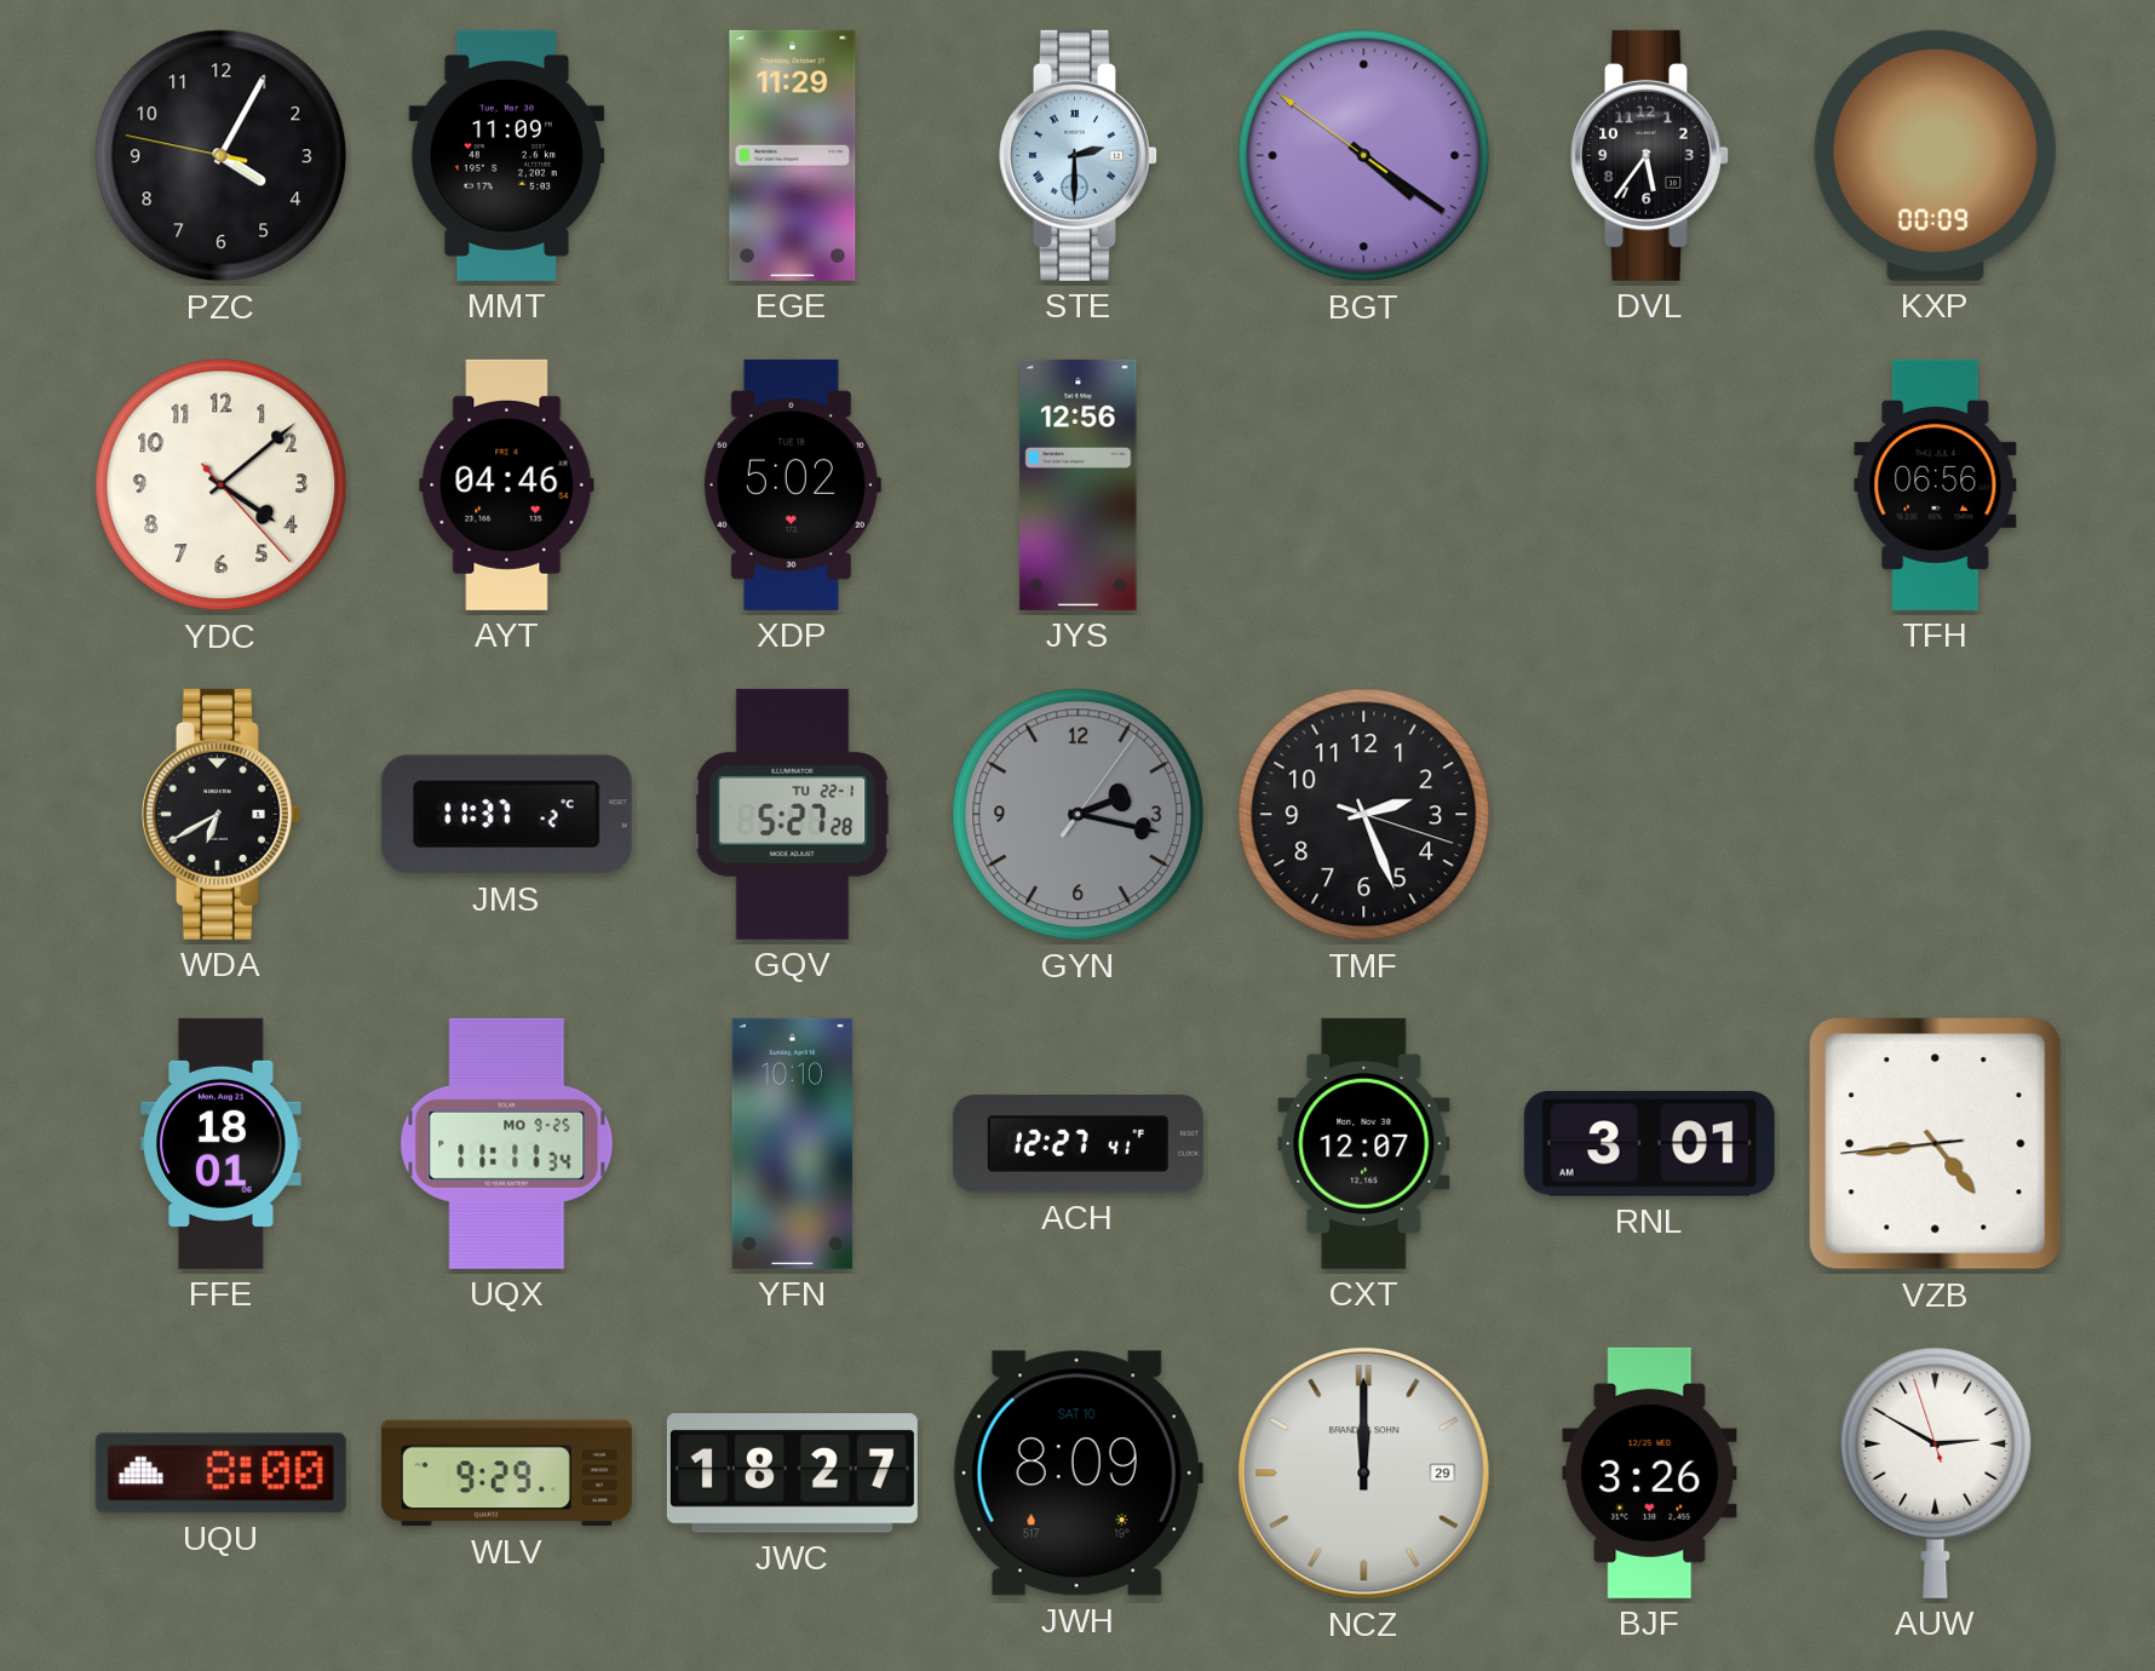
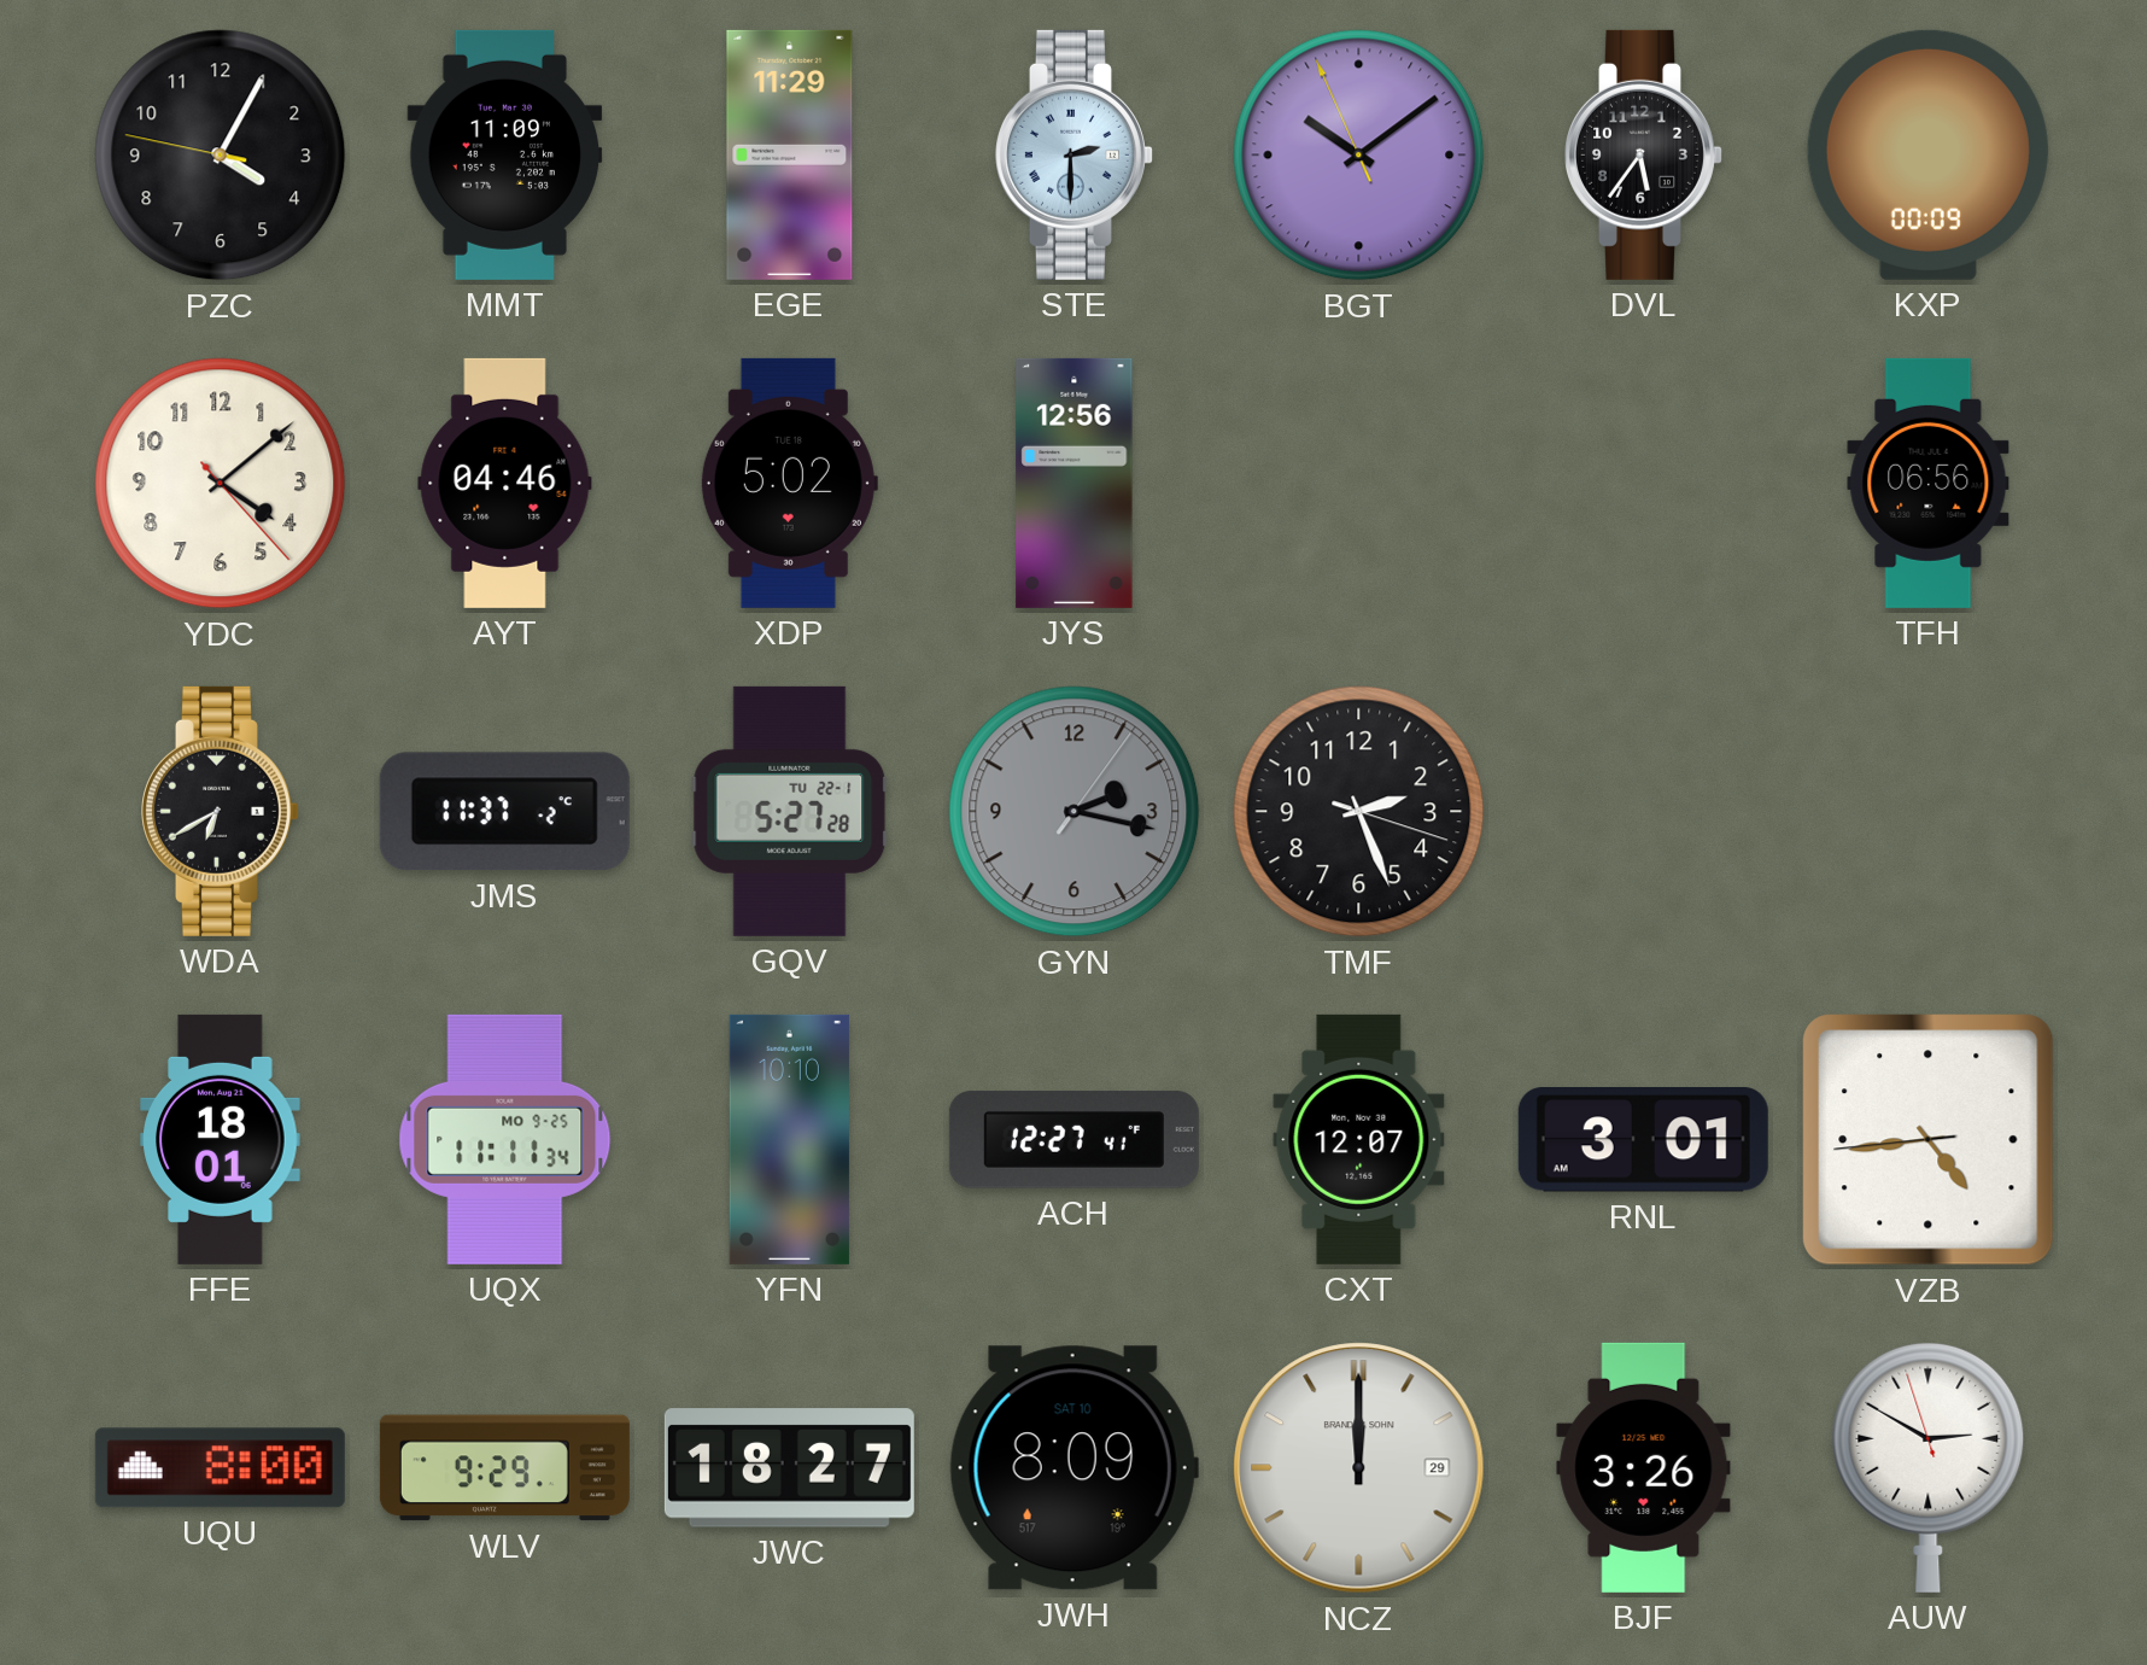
BGT: 4:20 -> 10:08 (1359, 156)
